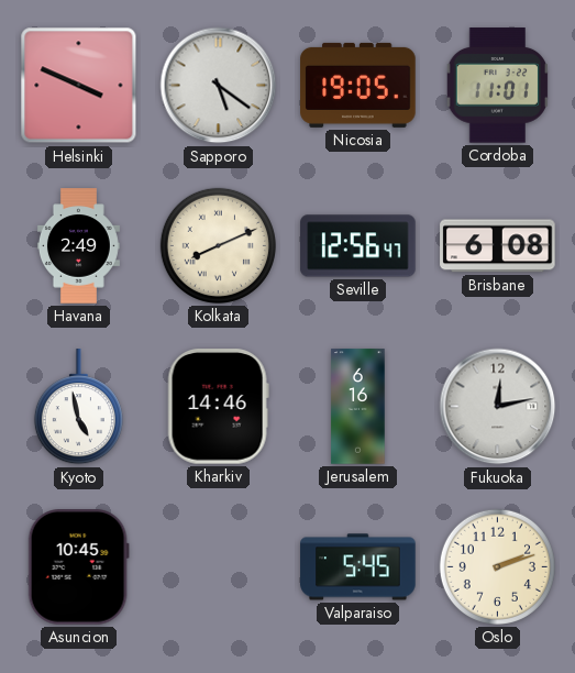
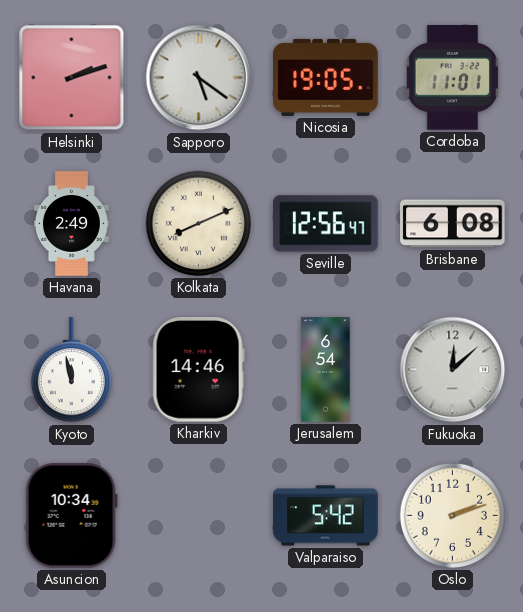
Helsinki: 3:49 -> 2:12 (72, 78)
Kyoto: 4:58 -> 11:58 (71, 370)
Jerusalem: 6:16 -> 6:54 (326, 370)
Fukuoka: 12:13 -> 12:08 (453, 370)
Asuncion: 10:45 -> 10:34 (71, 516)
Valparaiso: 5:45 -> 5:42 (326, 516)
